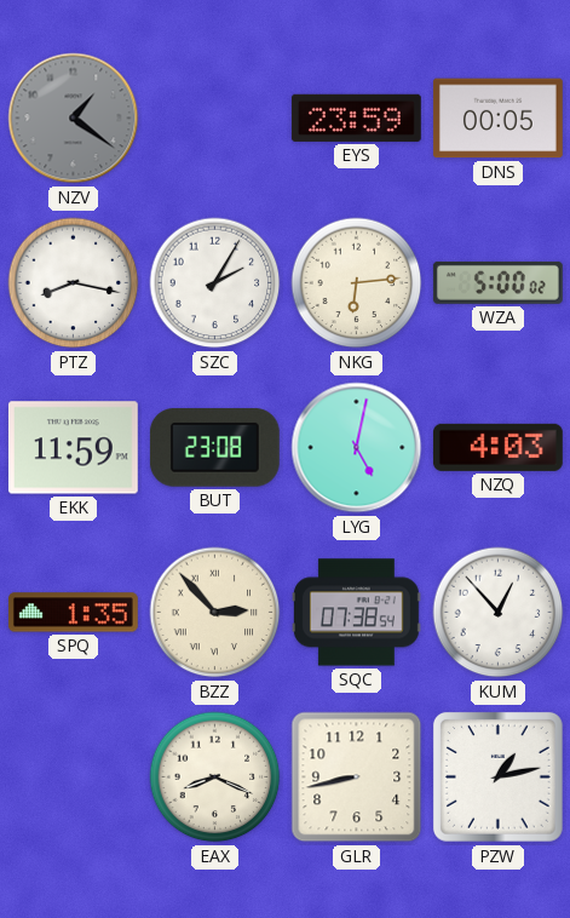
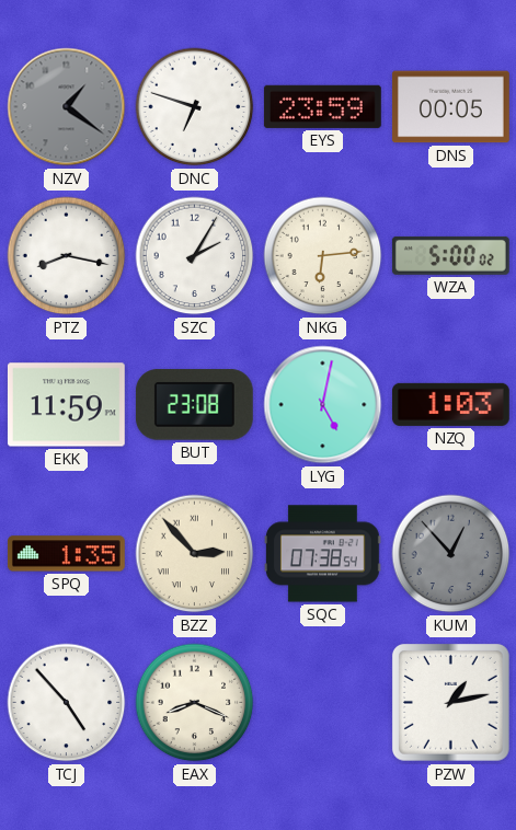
DNC: none -> 6:48 (195, 107)
NZQ: 4:03 -> 1:03 (450, 404)
KUM dial: white -> grey (451, 554)
TCJ: none -> 4:53 (67, 703)
GLR: 8:43 -> none (357, 778)
